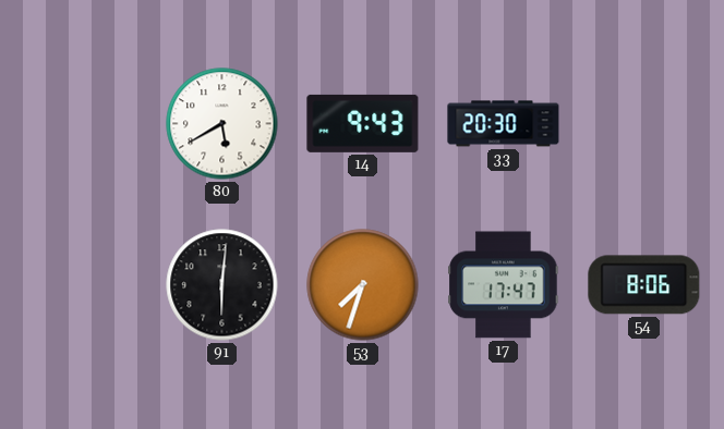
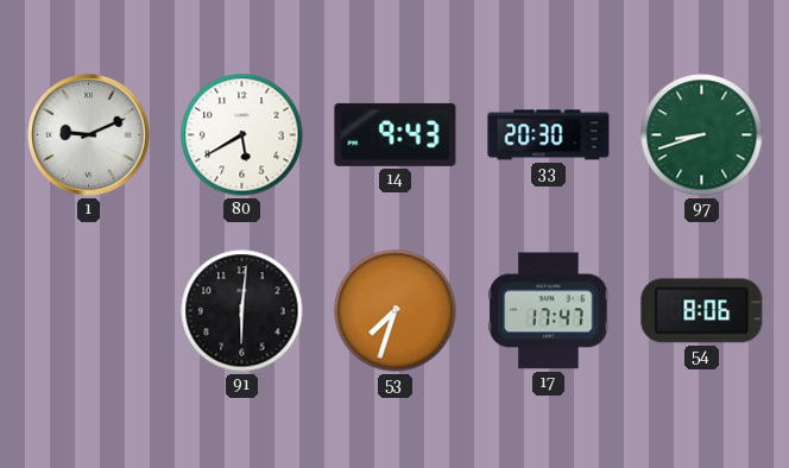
1: none -> 9:11 (89, 135)
97: none -> 8:42 (702, 135)
